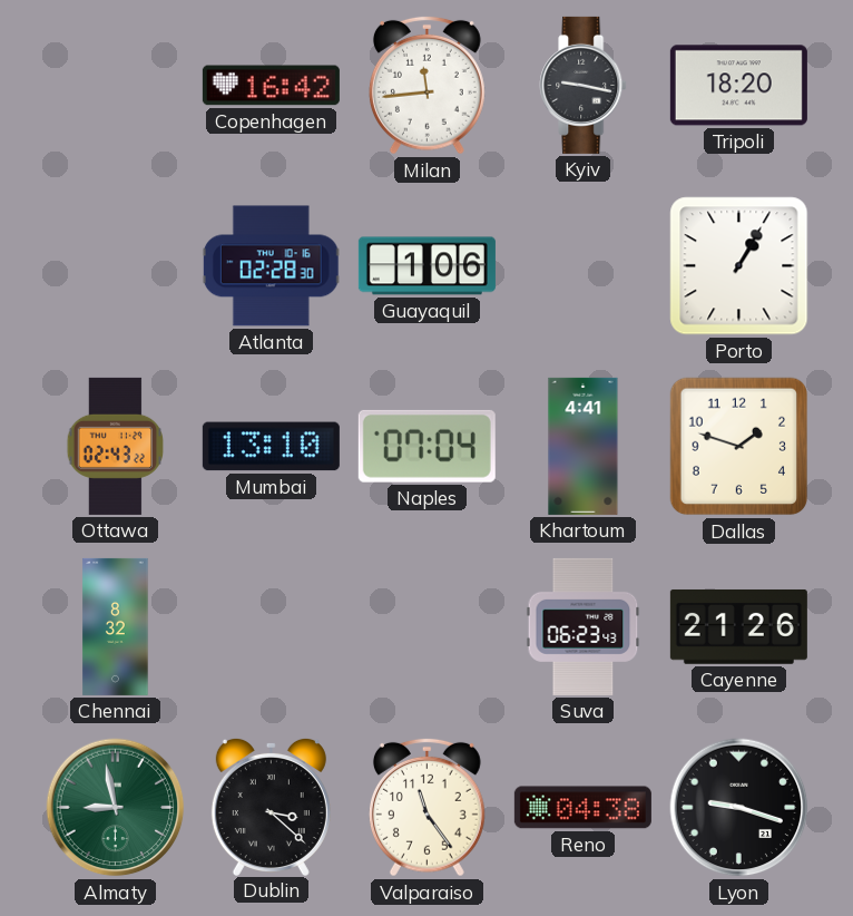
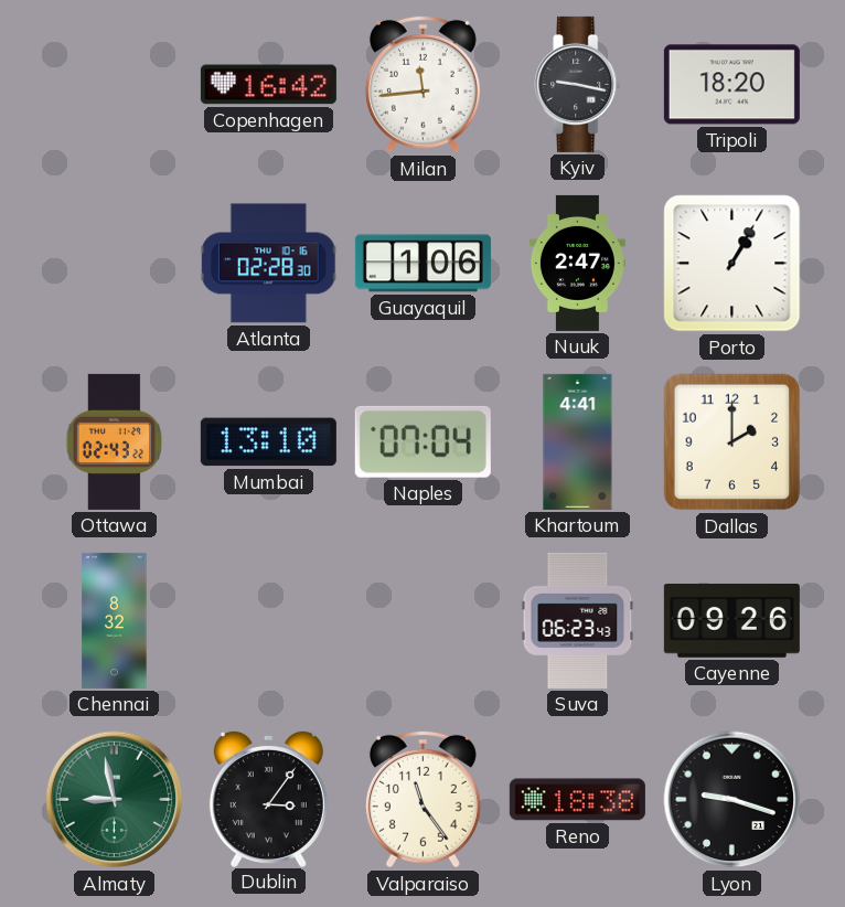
Nuuk: none -> 2:47 (577, 263)
Dallas: 1:48 -> 2:00 (732, 442)
Cayenne: 21:26 -> 09:26 (731, 620)
Dublin: 3:22 -> 3:06 (268, 798)
Reno: 04:38 -> 18:38 (577, 800)
